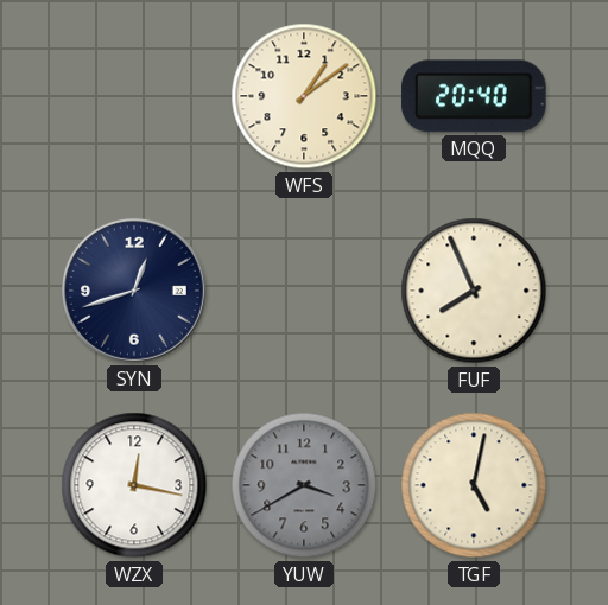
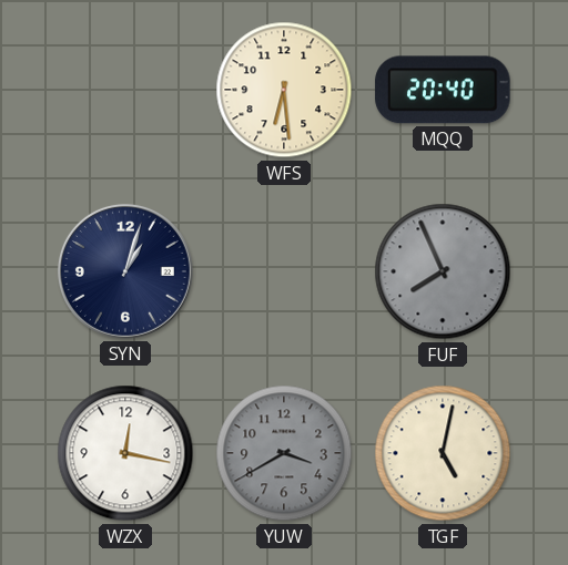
WFS: 1:09 -> 6:29 (284, 90)
SYN: 12:42 -> 1:03 (125, 271)
FUF dial: cream -> grey (443, 271)
